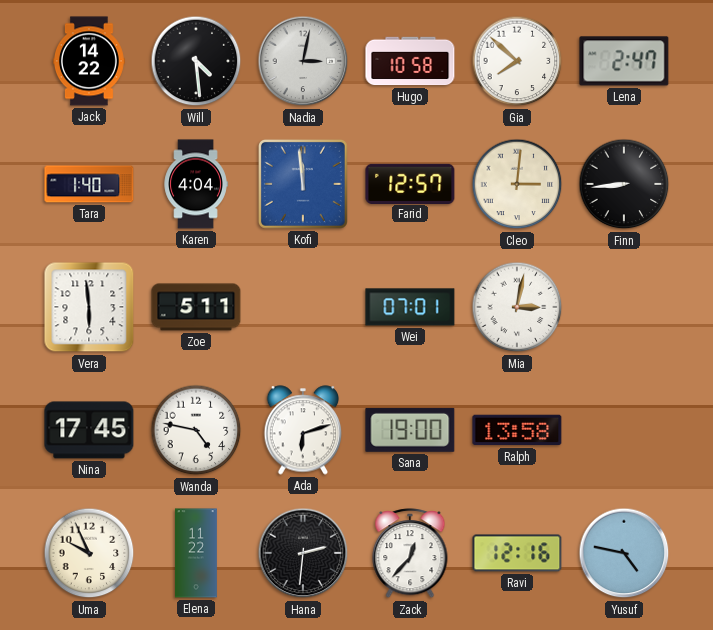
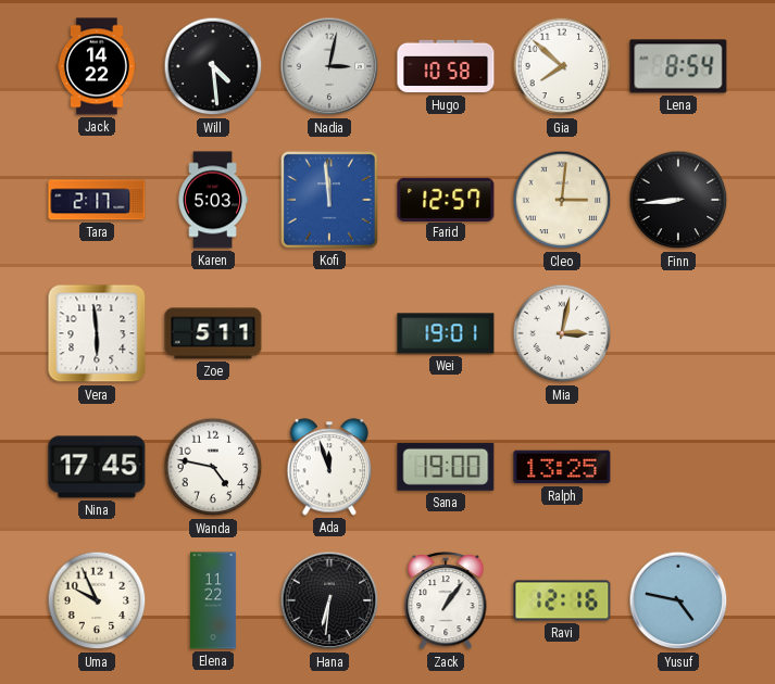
Lena: 2:47 -> 8:54 (678, 66)
Tara: 1:40 -> 2:17 (97, 200)
Karen: 4:04 -> 5:03 (213, 200)
Wei: 07:01 -> 19:01 (446, 333)
Ada: 6:12 -> 11:57 (329, 467)
Ralph: 13:58 -> 13:25 (562, 467)
Hana: 2:31 -> 6:31 (329, 600)
Zack: 12:37 -> 1:06 (446, 601)
